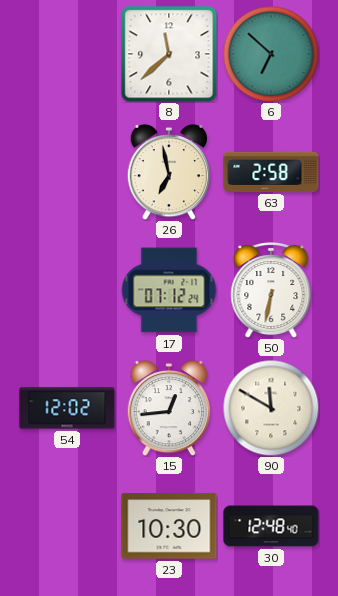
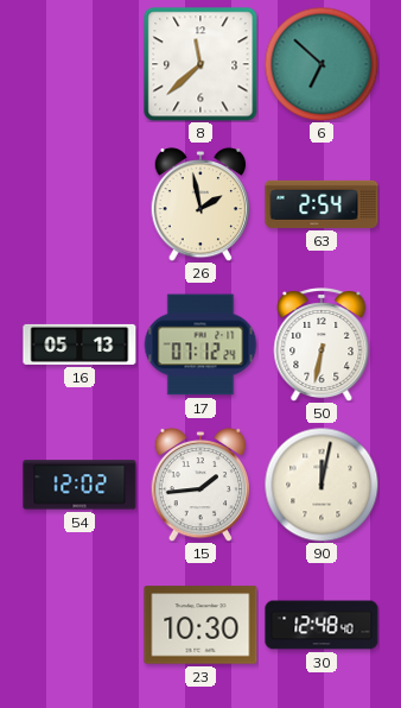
26: 6:58 -> 1:58 (200, 204)
63: 2:58 -> 2:54 (322, 204)
16: none -> 05:13 (79, 344)
15: 12:44 -> 1:44 (200, 485)
90: 11:50 -> 12:02 (322, 485)
